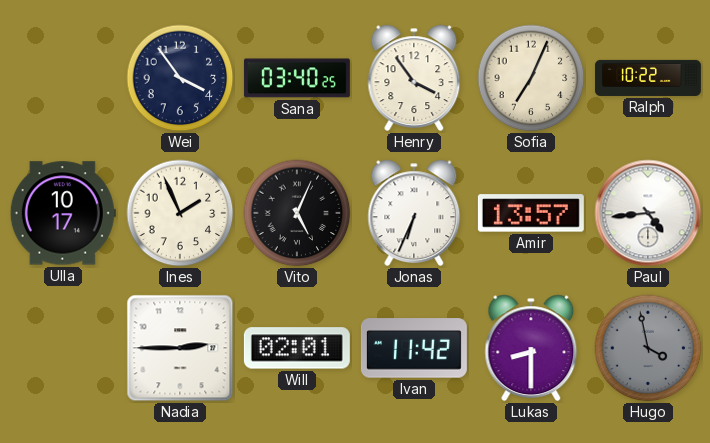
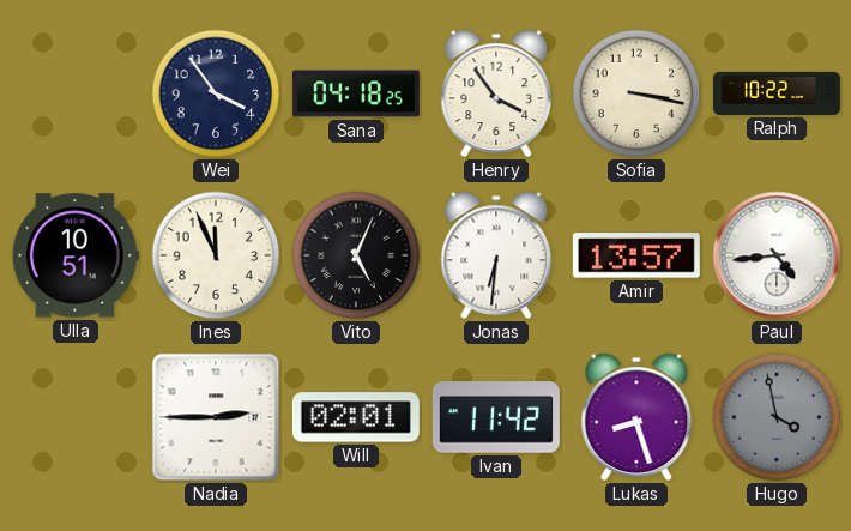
Sana: 03:40 -> 04:18 (356, 93)
Sofia: 7:04 -> 3:17 (636, 93)
Ulla: 10:17 -> 10:51 (76, 255)
Ines: 1:56 -> 11:56 (216, 255)
Jonas: 6:34 -> 6:31 (496, 255)
Lukas: 8:30 -> 8:27 (636, 417)
